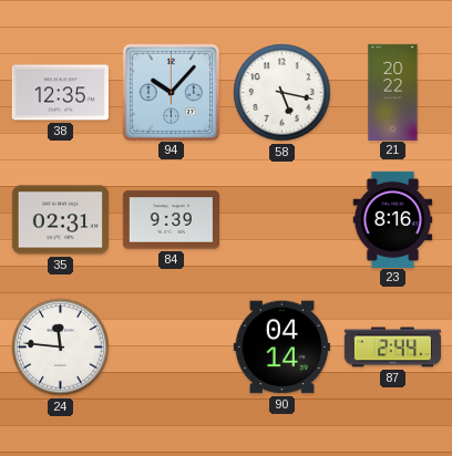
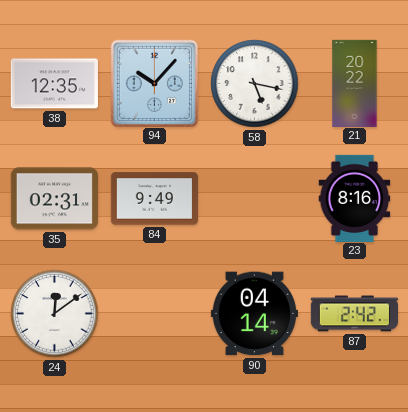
84: 9:39 -> 9:49 (154, 199)
24: 11:46 -> 12:09 (55, 314)
87: 2:44 -> 2:42 (354, 314)
